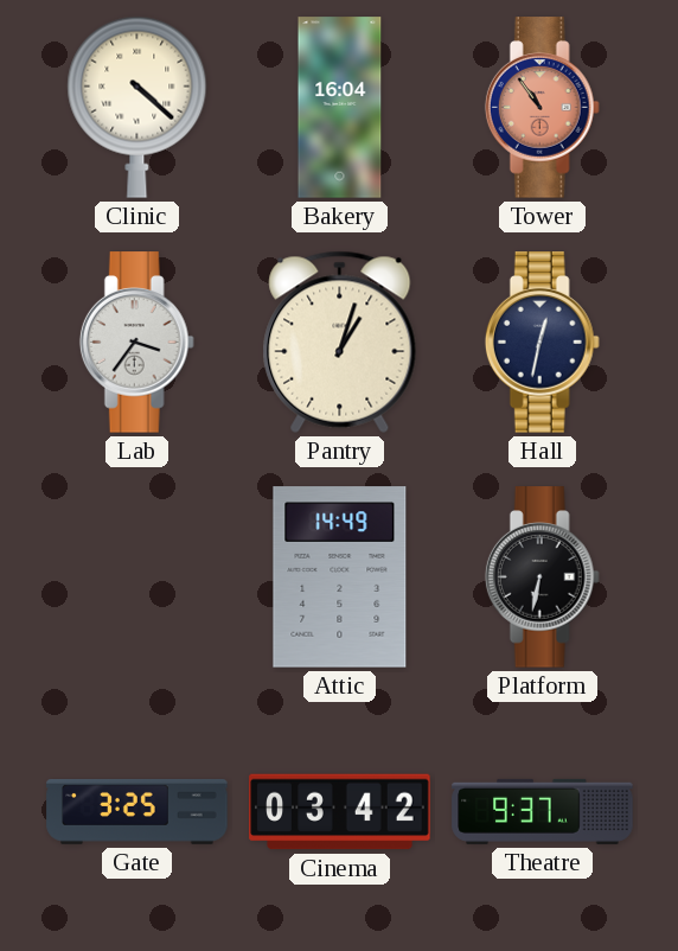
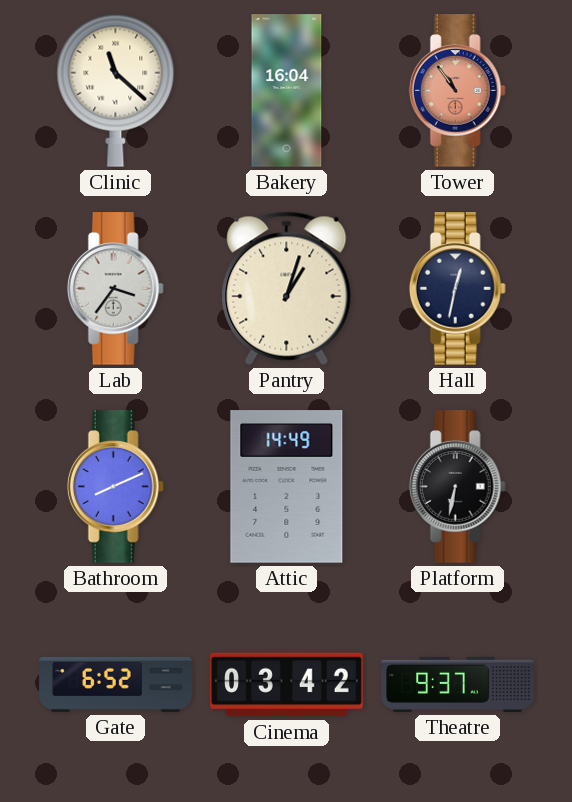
Clinic: 4:22 -> 11:22 (116, 90)
Bathroom: none -> 8:11 (115, 487)
Gate: 3:25 -> 6:52 (116, 684)
